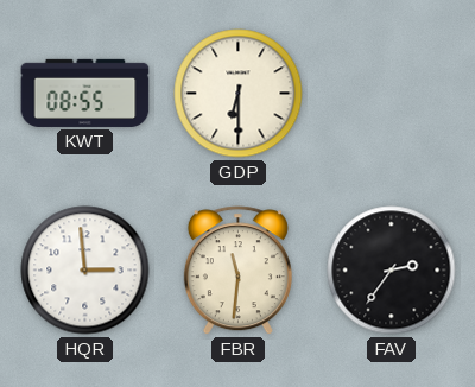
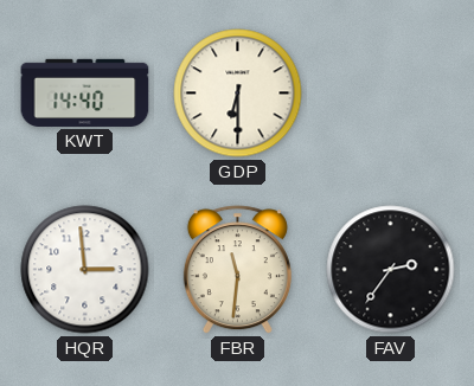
KWT: 08:55 -> 14:40 (85, 92)
